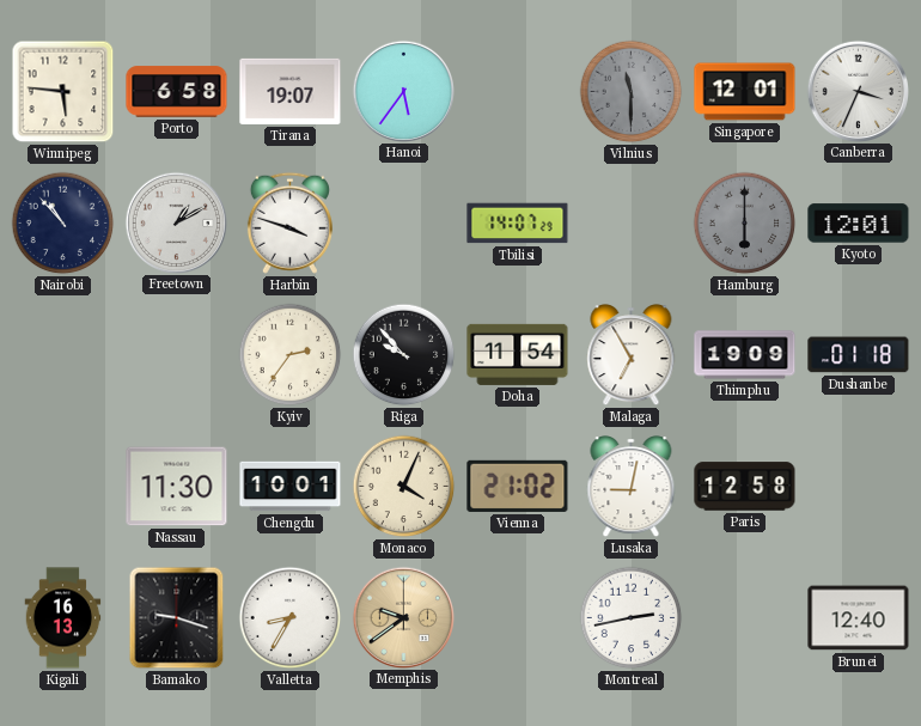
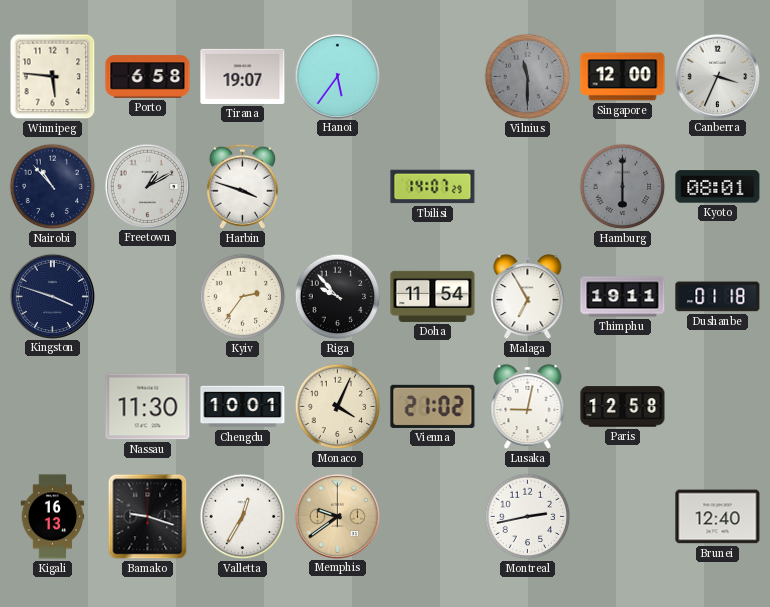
Singapore: 12:01 -> 12:00 (623, 77)
Kyoto: 12:01 -> 08:01 (718, 187)
Kingston: none -> 3:48 (52, 296)
Thimphu: 19:09 -> 19:11 (623, 297)
Valletta: 8:35 -> 12:35 (243, 517)
